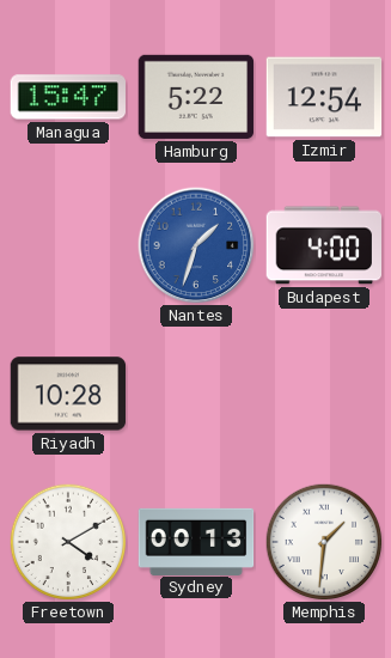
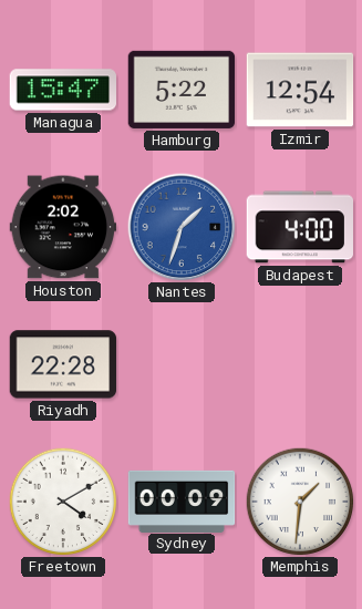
Houston: none -> 2:02 (63, 227)
Riyadh: 10:28 -> 22:28 (63, 364)
Sydney: 00:13 -> 00:09 (182, 500)
